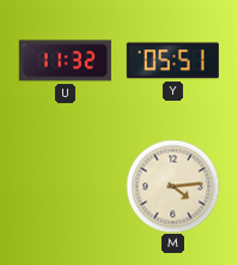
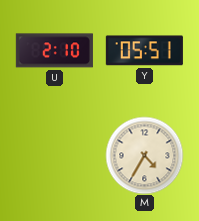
U: 11:32 -> 2:10 (54, 51)
M: 4:14 -> 4:35 (144, 155)
